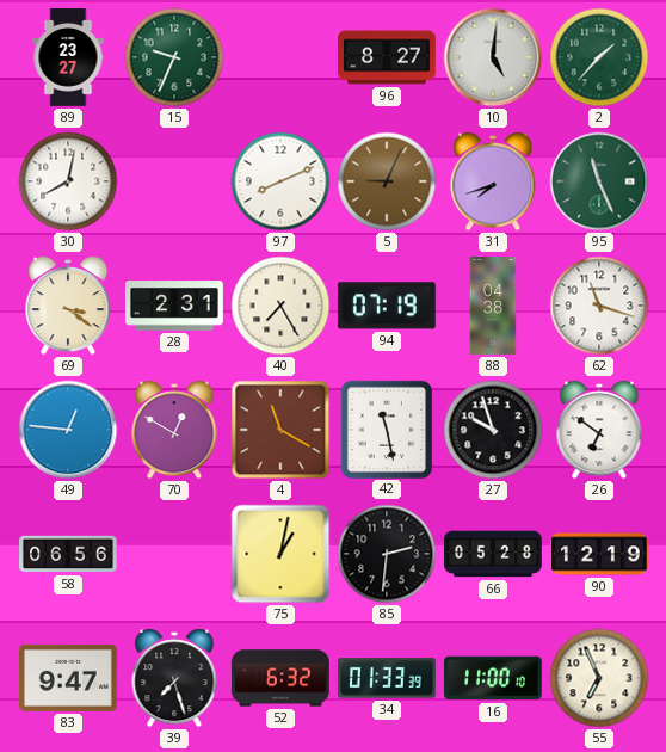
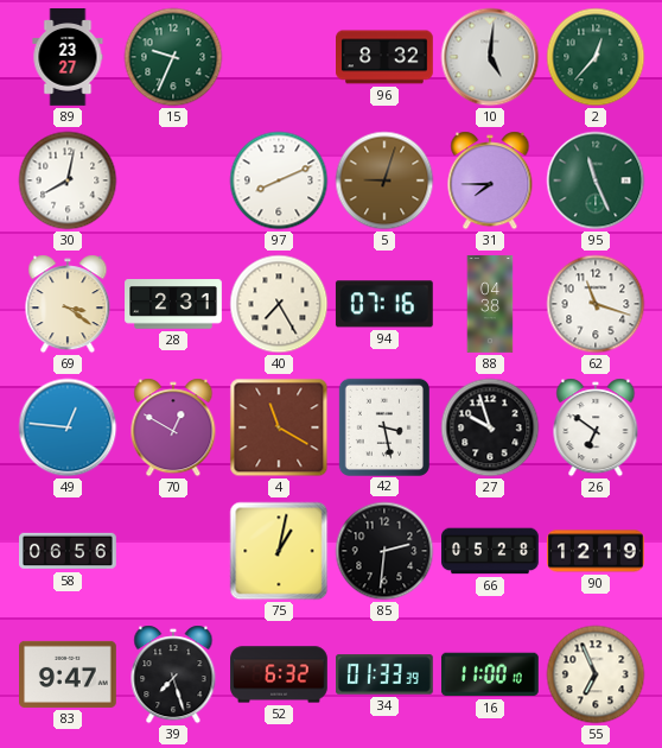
96: 8:27 -> 8:32 (386, 57)
2: 1:37 -> 12:37 (596, 57)
5: 9:04 -> 9:03 (384, 180)
31: 7:42 -> 7:45 (490, 180)
94: 07:19 -> 07:16 (384, 304)
42: 11:28 -> 3:28 (384, 426)
